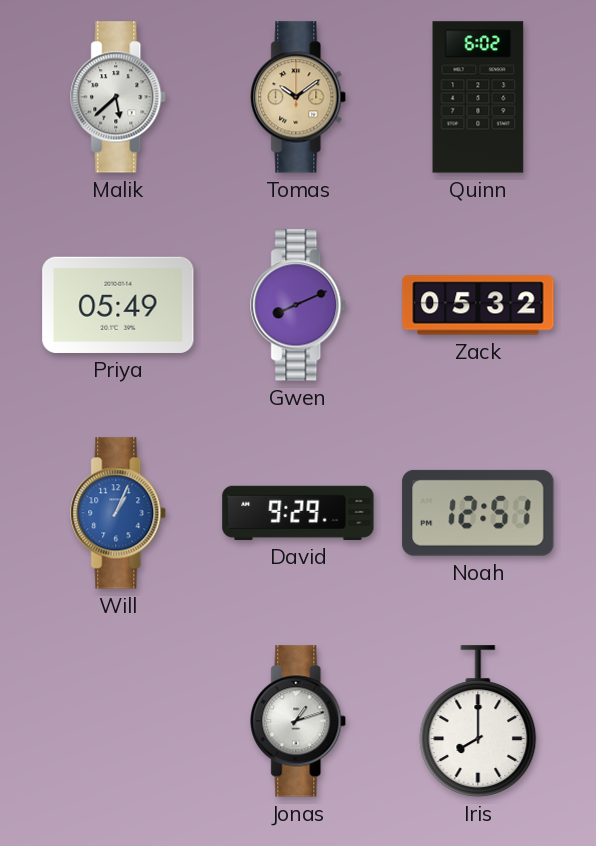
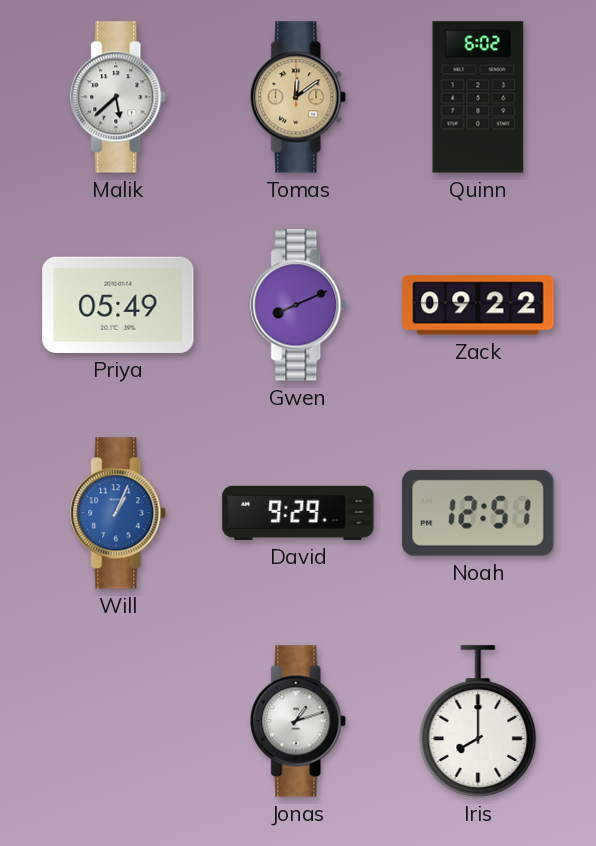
Tomas: 10:09 -> 12:09 (299, 97)
Zack: 05:32 -> 09:22 (478, 305)
